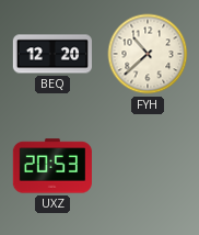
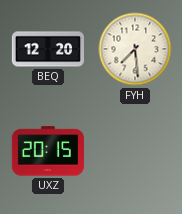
FYH: 10:38 -> 7:29 (135, 49)
UXZ: 20:53 -> 20:15 (48, 151)
